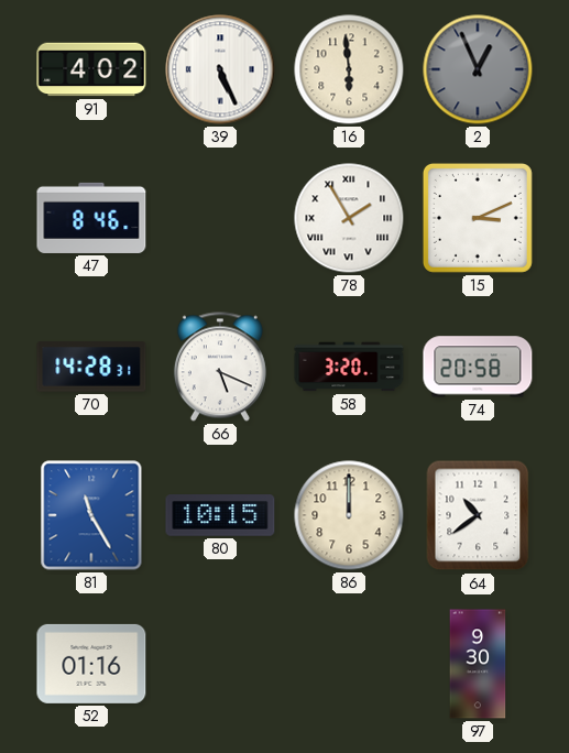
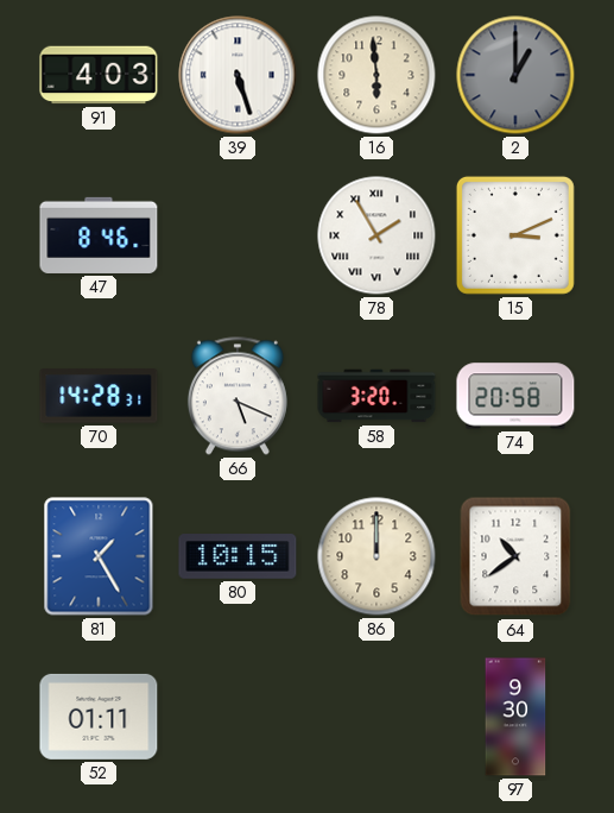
91: 4:02 -> 4:03 (99, 75)
39: 5:26 -> 5:27 (238, 75)
2: 12:56 -> 1:00 (515, 75)
81: 11:25 -> 1:25 (99, 556)
52: 01:16 -> 01:11 (99, 717)
